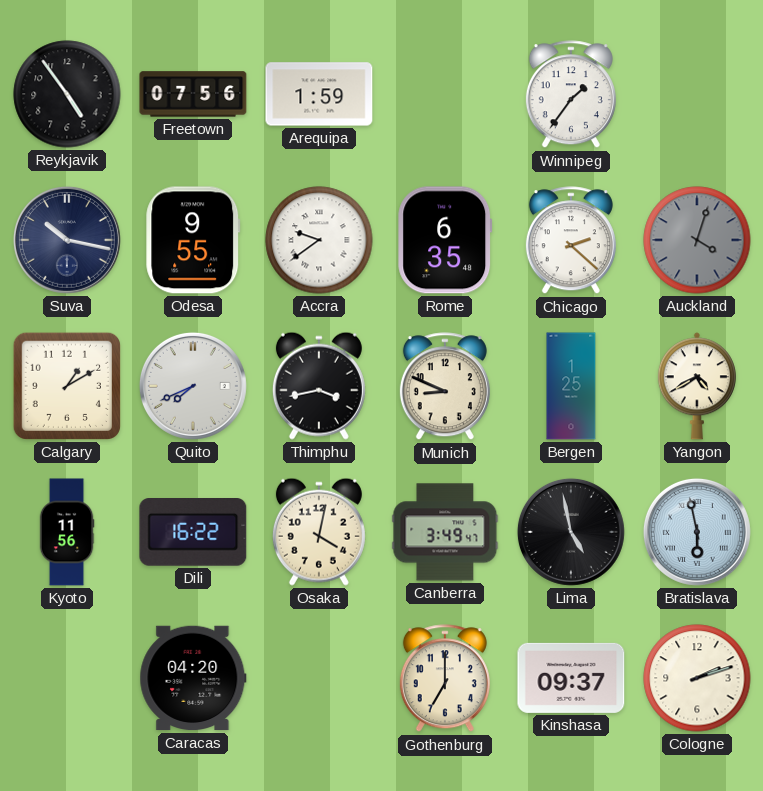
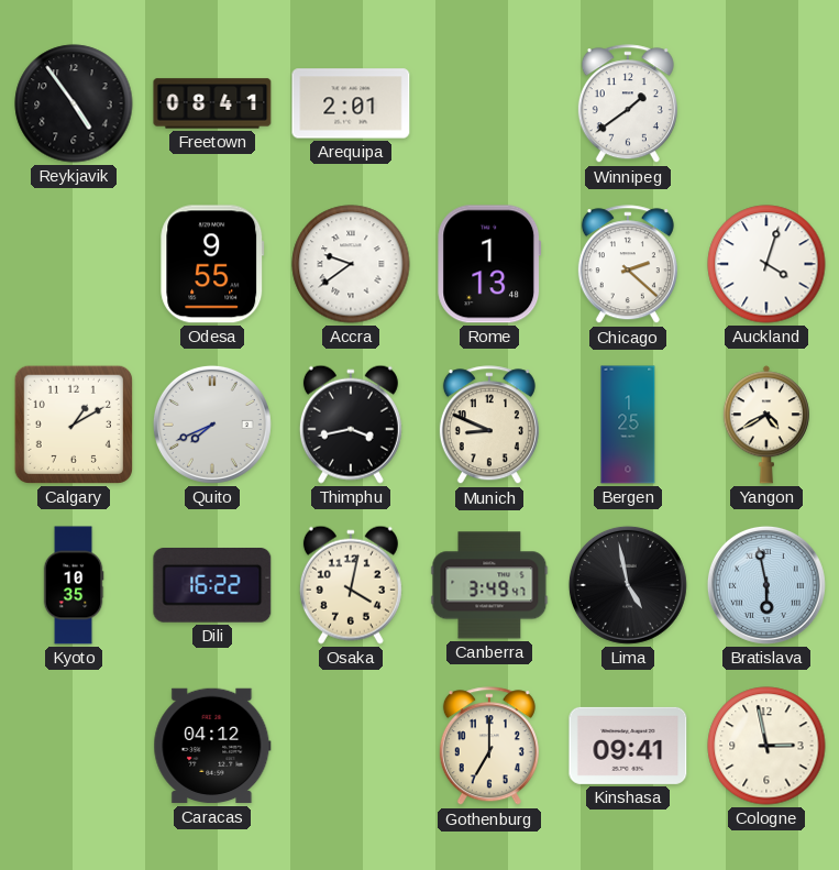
Freetown: 07:56 -> 08:41 (212, 103)
Arequipa: 1:59 -> 2:01 (351, 103)
Winnipeg: 1:36 -> 1:39 (628, 104)
Suva: 10:17 -> none (67, 240)
Rome: 6:35 -> 1:13 (489, 264)
Auckland dial: grey -> white (766, 264)
Kyoto: 11:56 -> 10:35 (74, 585)
Caracas: 04:20 -> 04:12 (212, 746)
Kinshasa: 09:37 -> 09:41 (628, 746)
Cologne: 2:12 -> 2:58 (766, 746)
